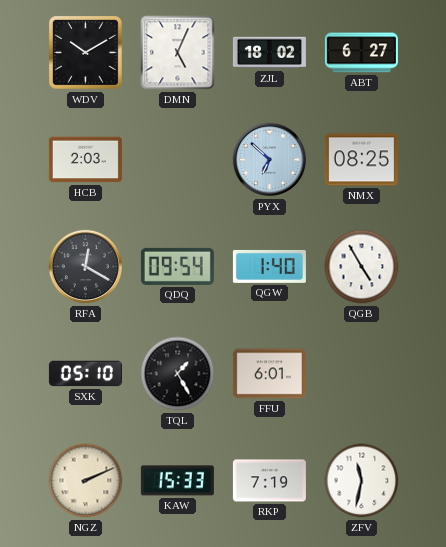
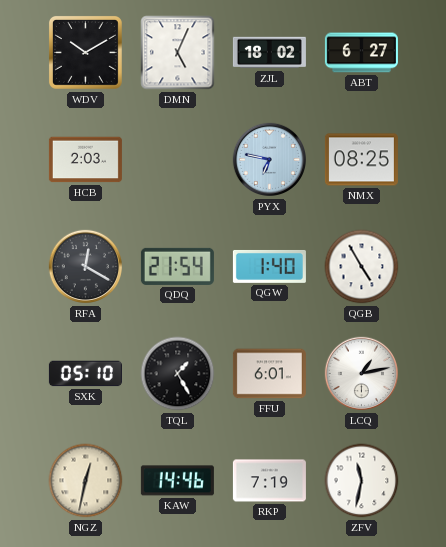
PYX: 6:52 -> 6:47 (270, 160)
QDQ: 09:54 -> 21:54 (177, 266)
LCQ: none -> 1:13 (362, 374)
NGZ: 2:11 -> 12:32 (86, 481)
KAW: 15:33 -> 14:46 (177, 481)
